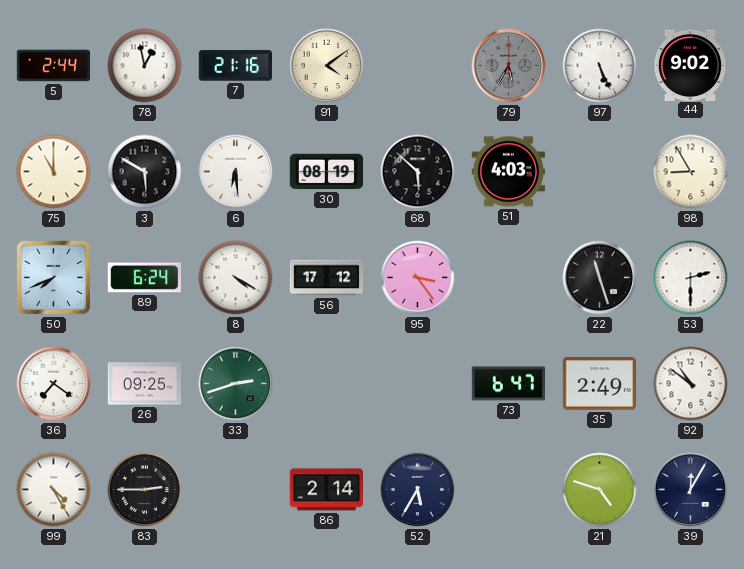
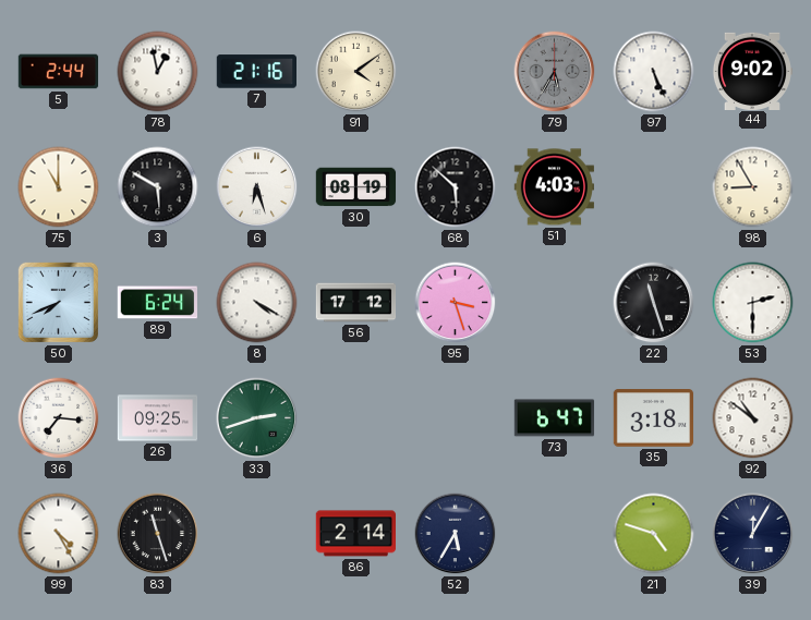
6: 6:29 -> 6:27 (257, 187)
95: 3:24 -> 3:27 (456, 303)
36: 7:21 -> 7:16 (59, 418)
35: 2:49 -> 3:18 (654, 418)
83: 2:45 -> 11:27 (158, 534)
